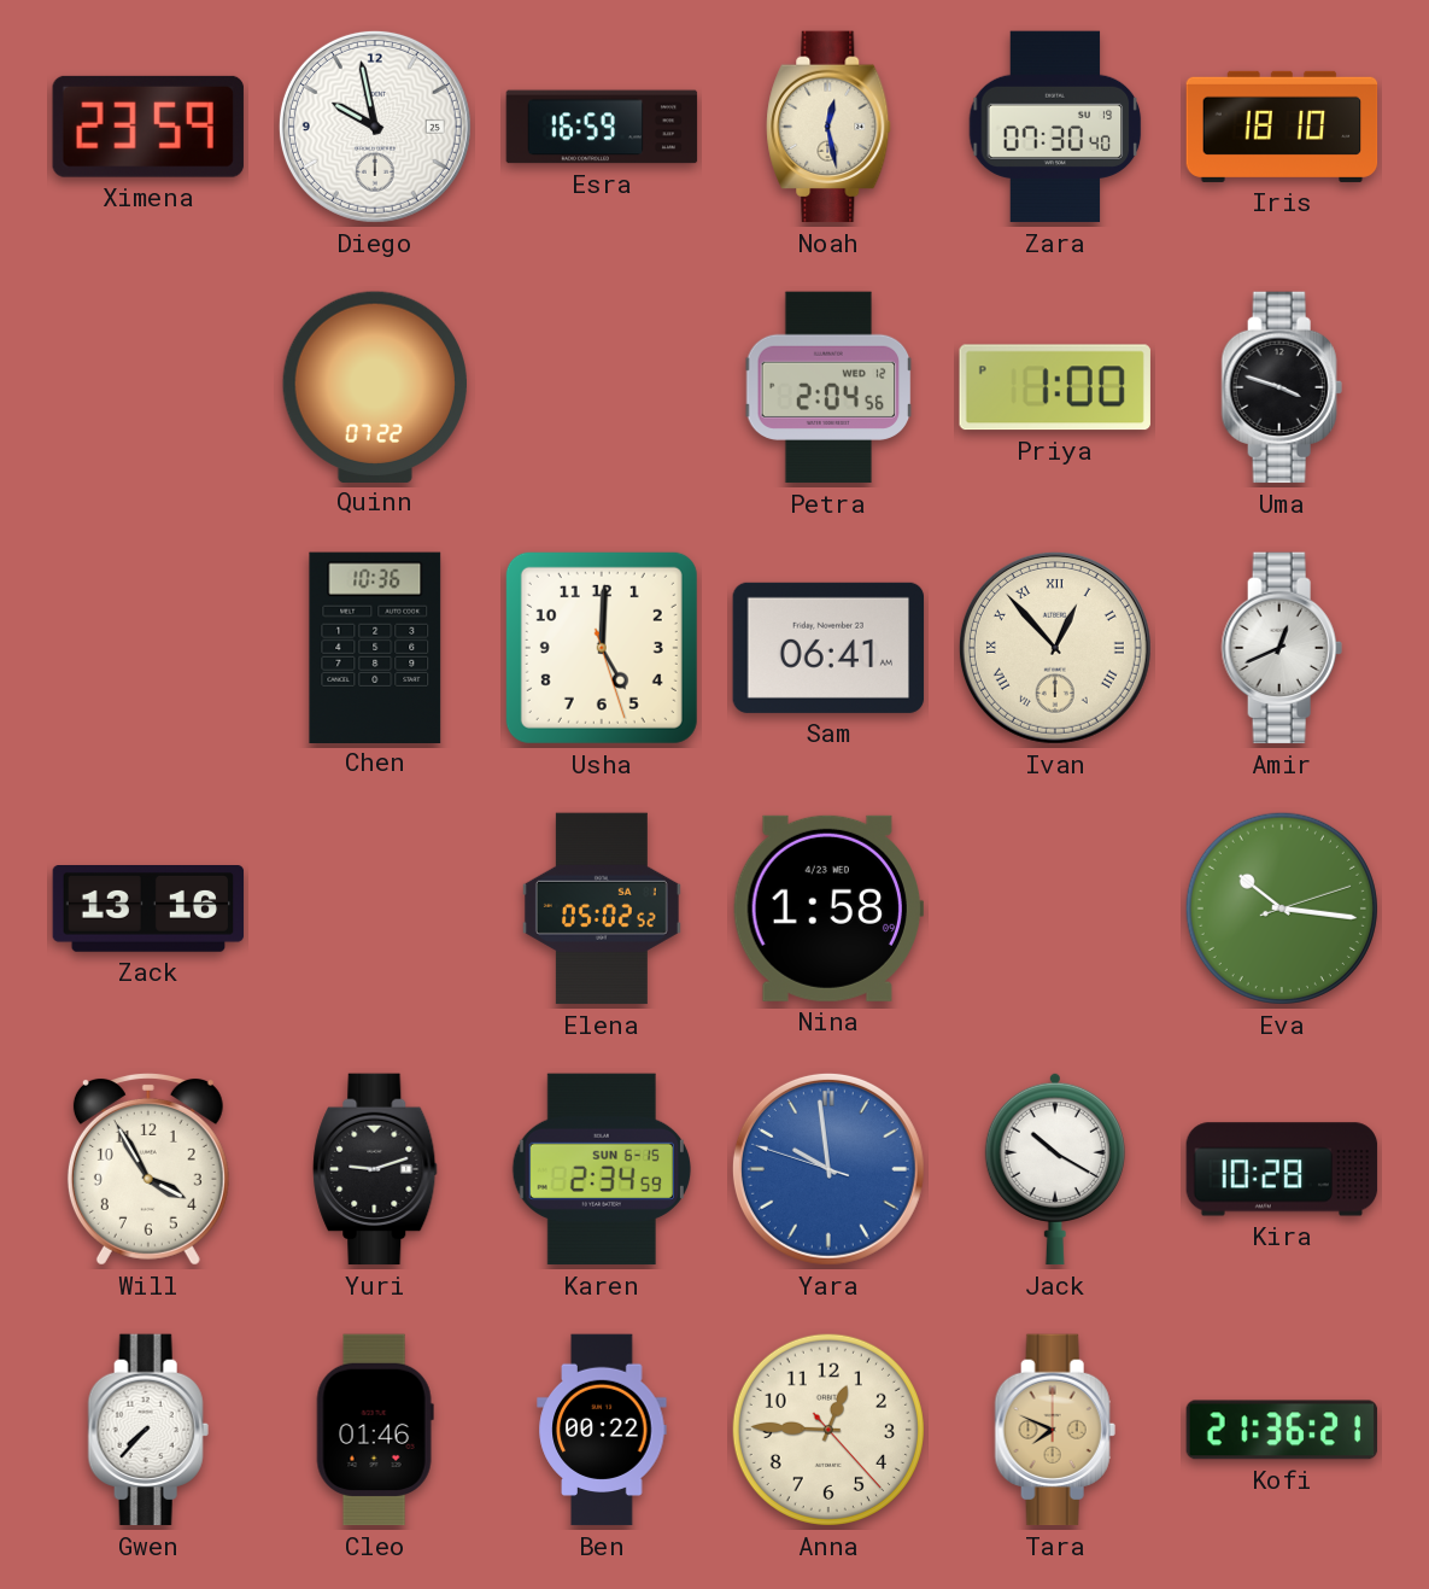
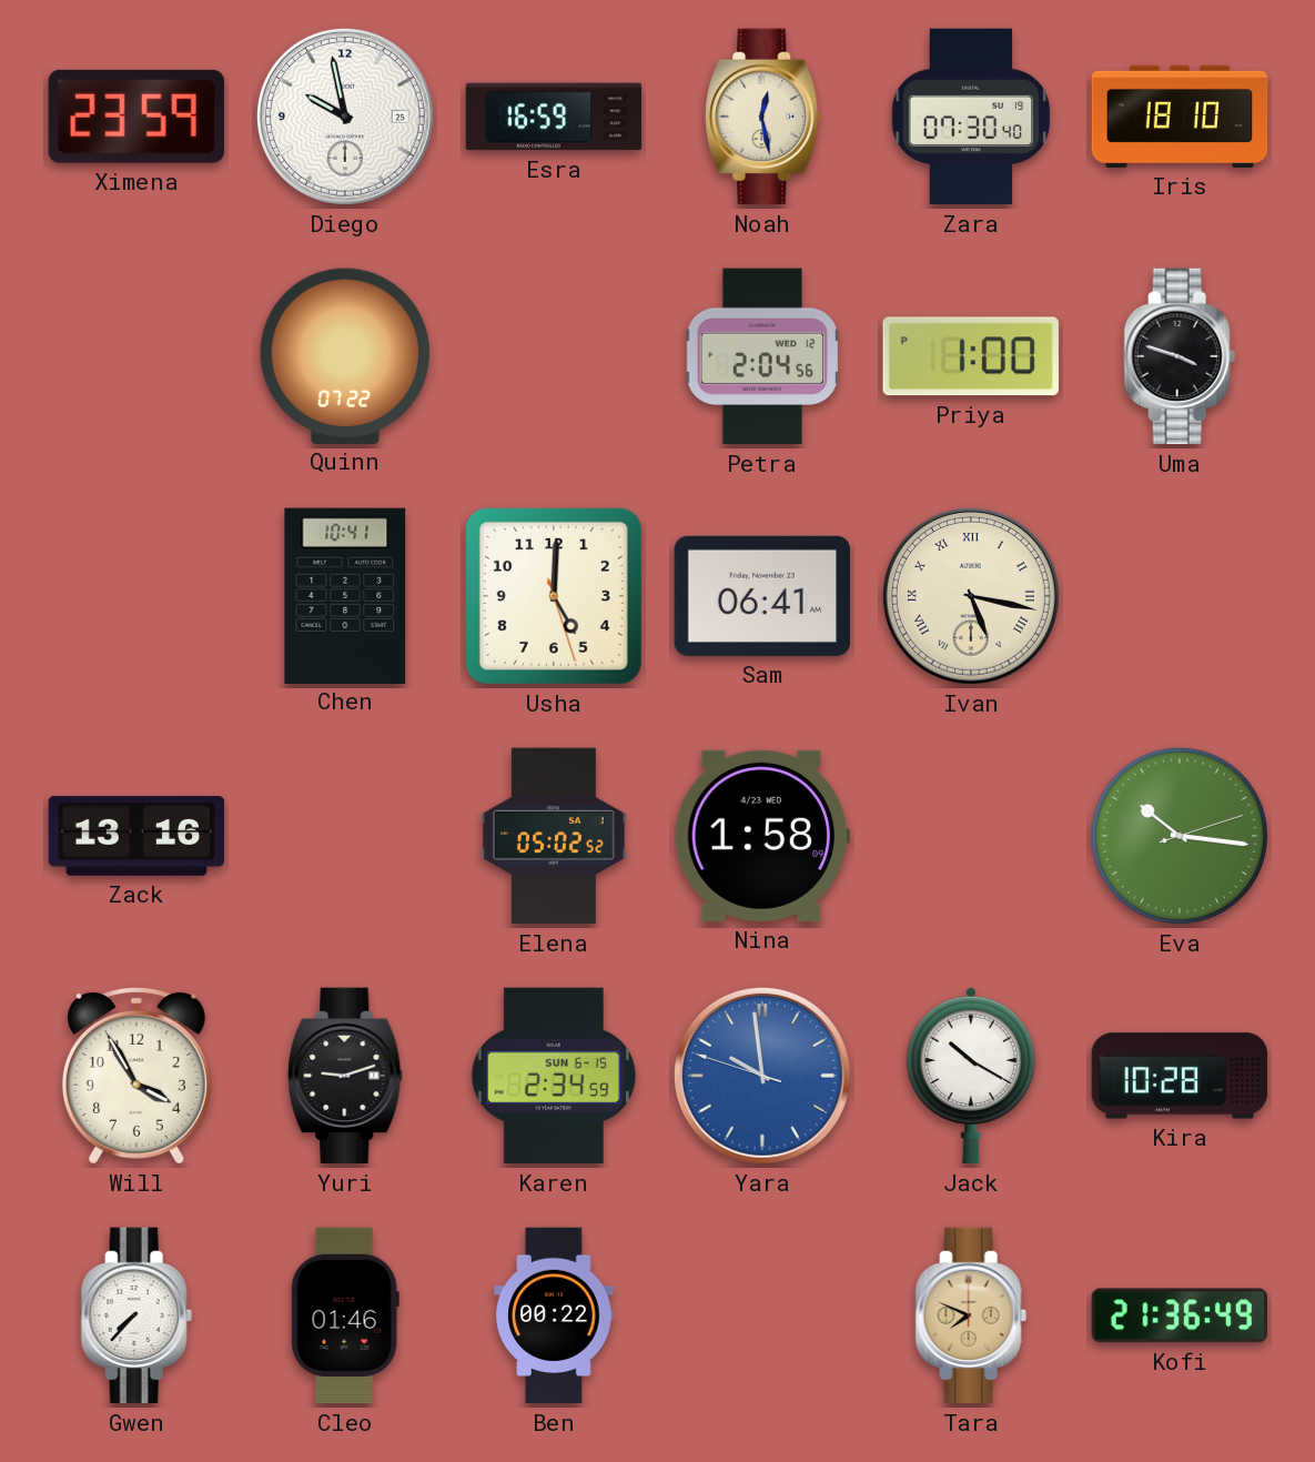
Chen: 10:36 -> 10:41 (345, 595)
Ivan: 12:53 -> 5:17 (971, 596)
Amir: 12:41 -> none (1282, 648)
Anna: 12:45 -> none (828, 1430)
Kofi: 21:36:21 -> 21:36:49 (1180, 1315)
